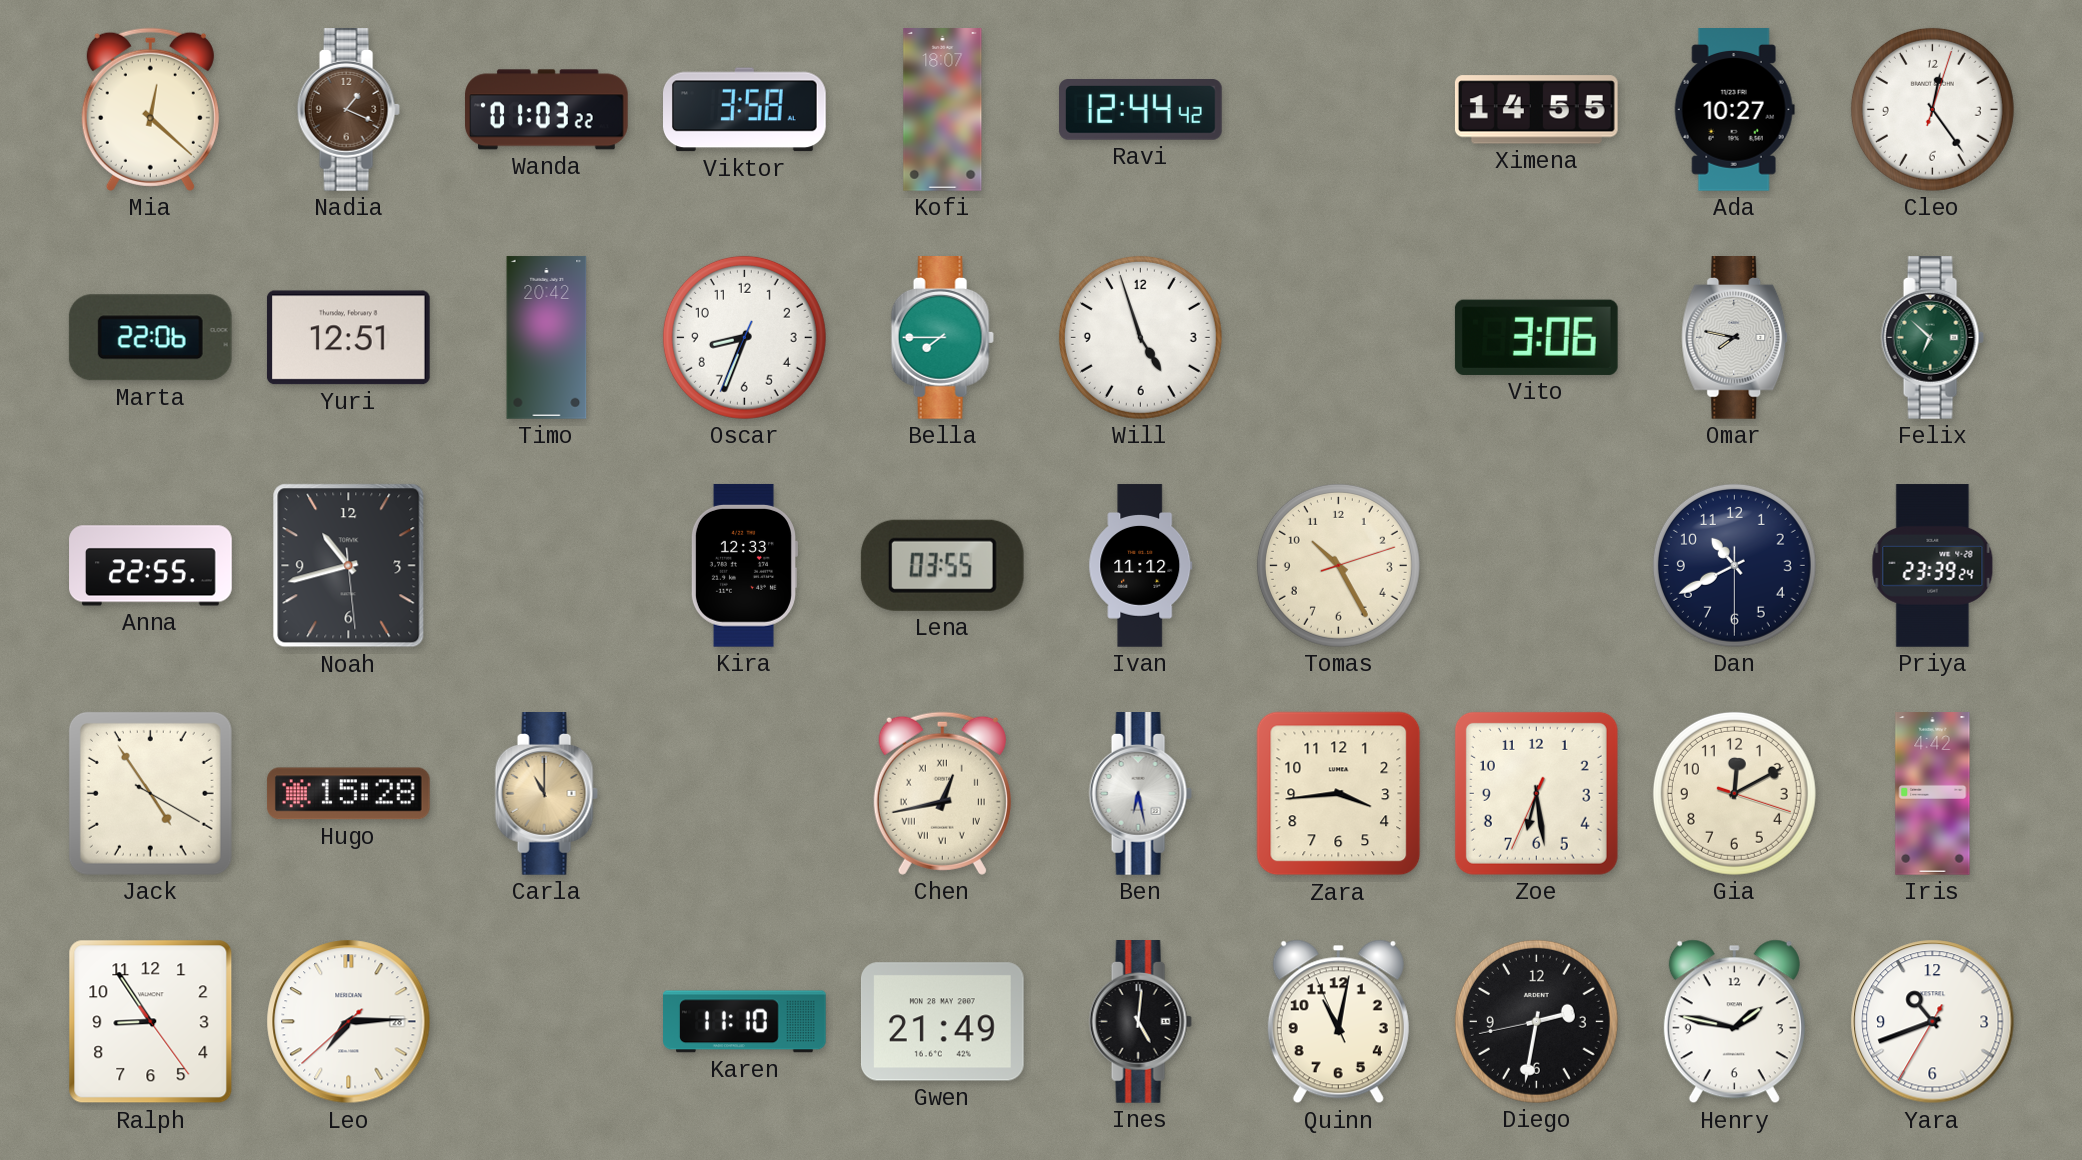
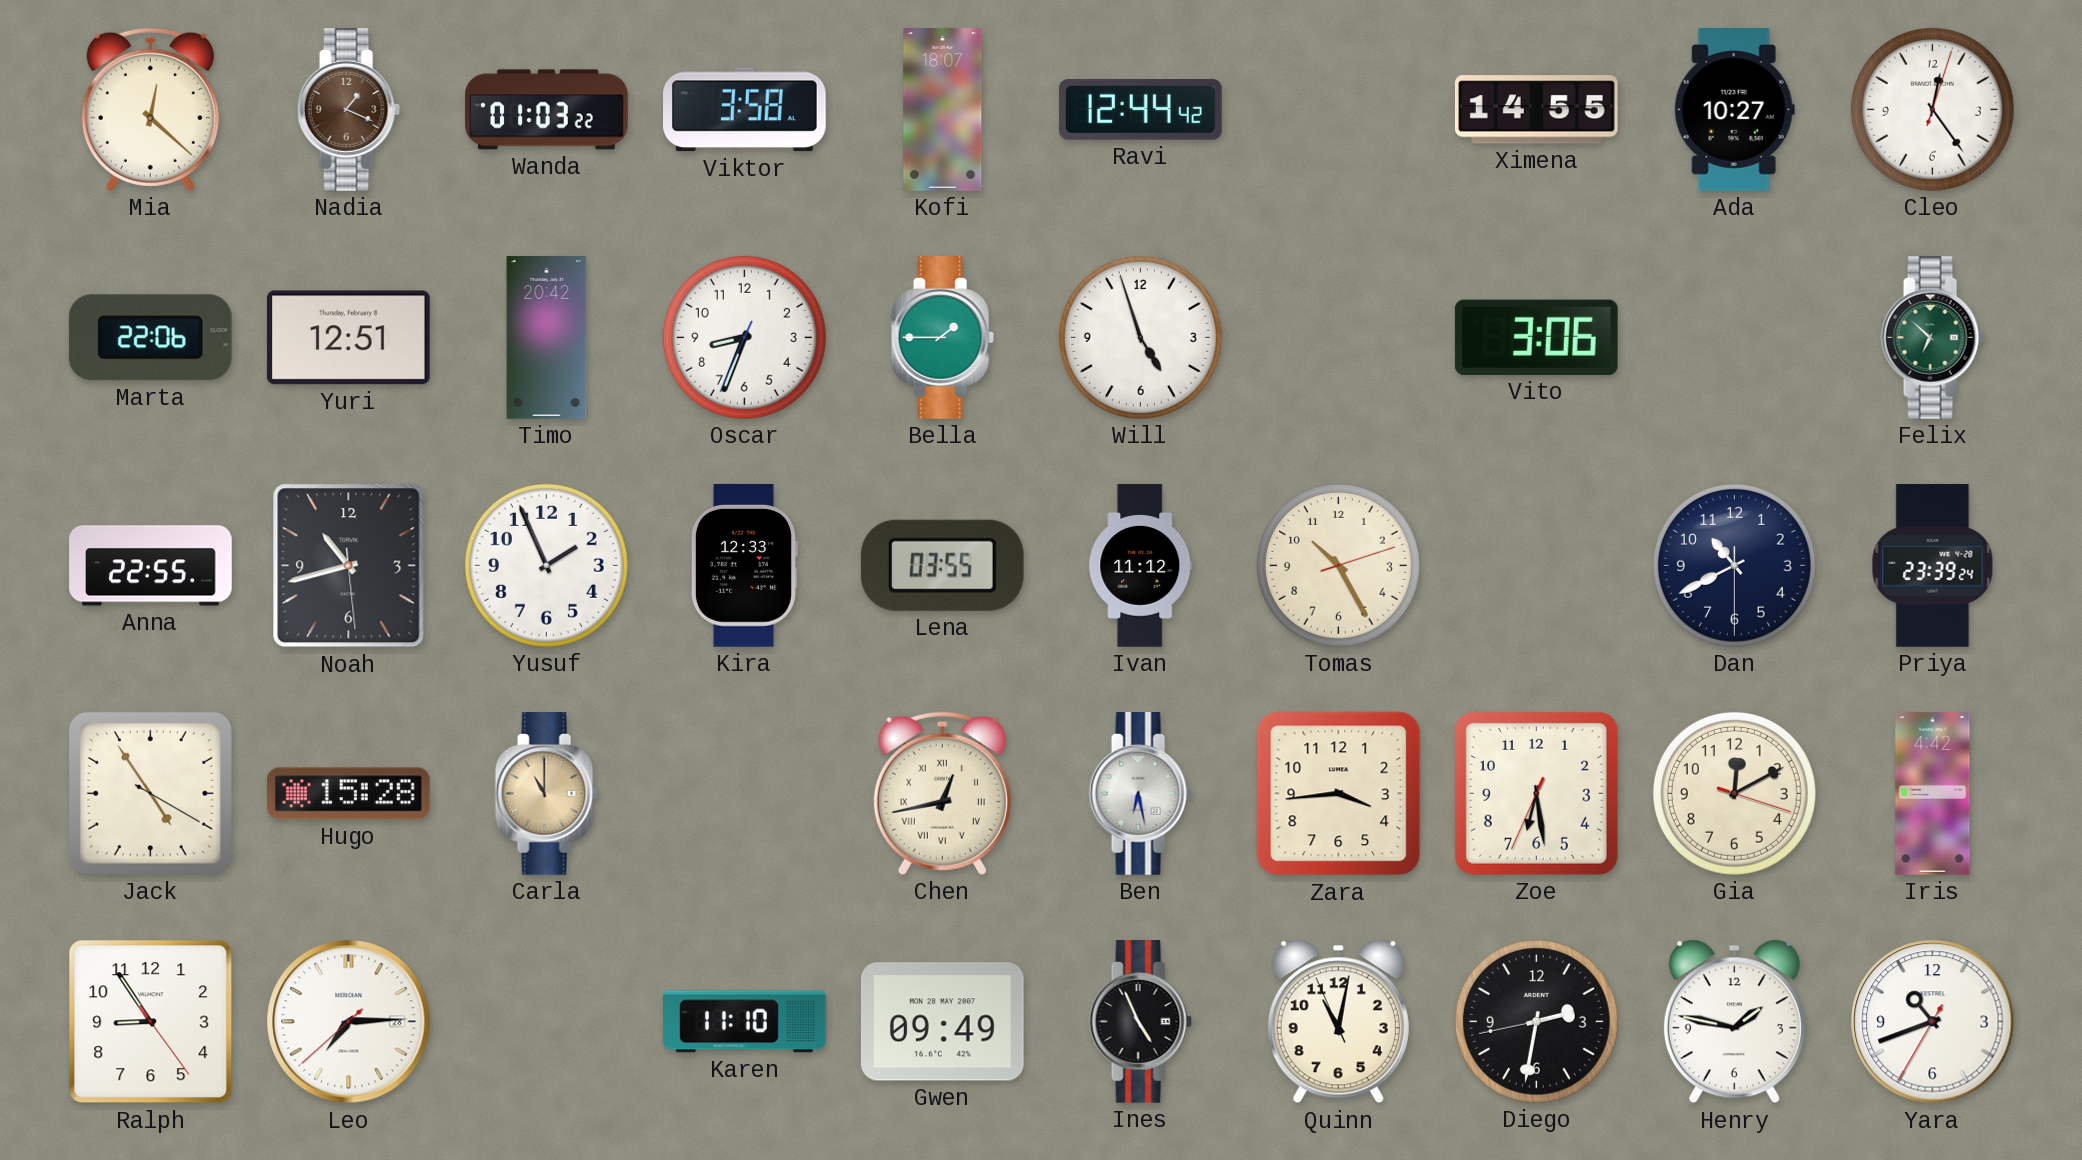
Bella: 7:45 -> 1:45 (942, 338)
Omar: 7:47 -> none (1735, 338)
Yusuf: none -> 1:56 (546, 565)
Gwen: 21:49 -> 09:49 (942, 1022)
Ines: 5:01 -> 4:56 (1140, 1022)
